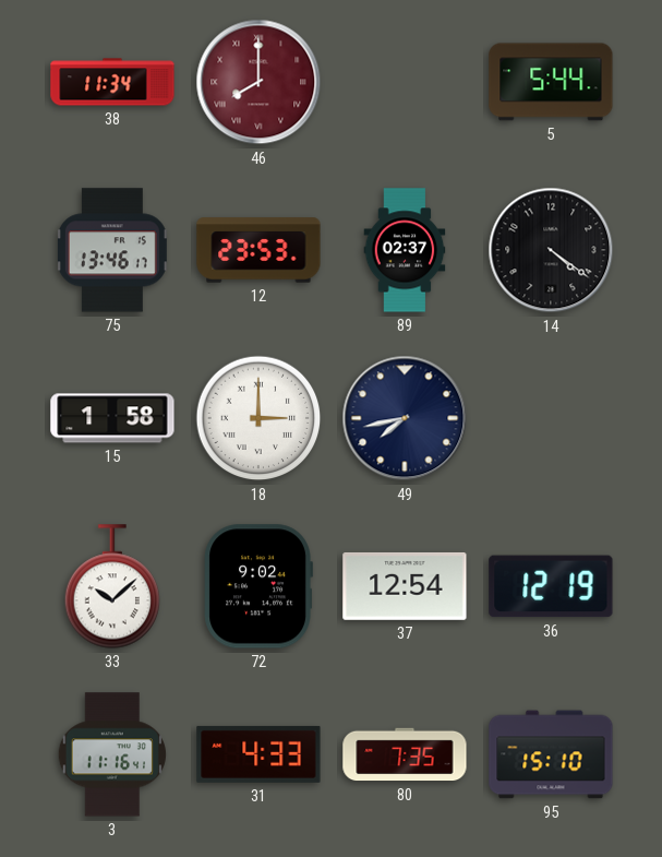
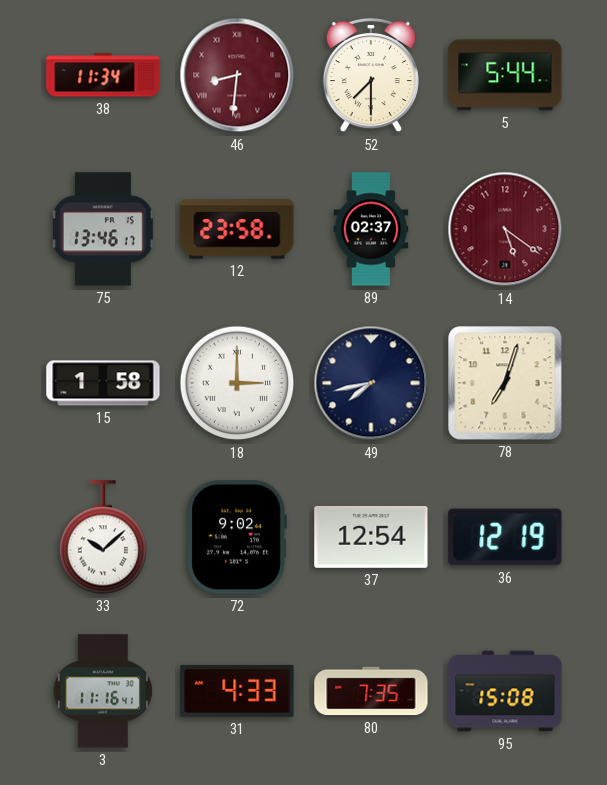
46: 8:00 -> 8:31 (237, 75)
52: none -> 7:30 (371, 75)
12: 23:53 -> 23:58 (237, 229)
14: 4:21 -> 5:21 (505, 229)
14 dial: black -> burgundy (505, 229)
78: none -> 7:03 (505, 383)
95: 15:10 -> 15:08 (505, 691)
